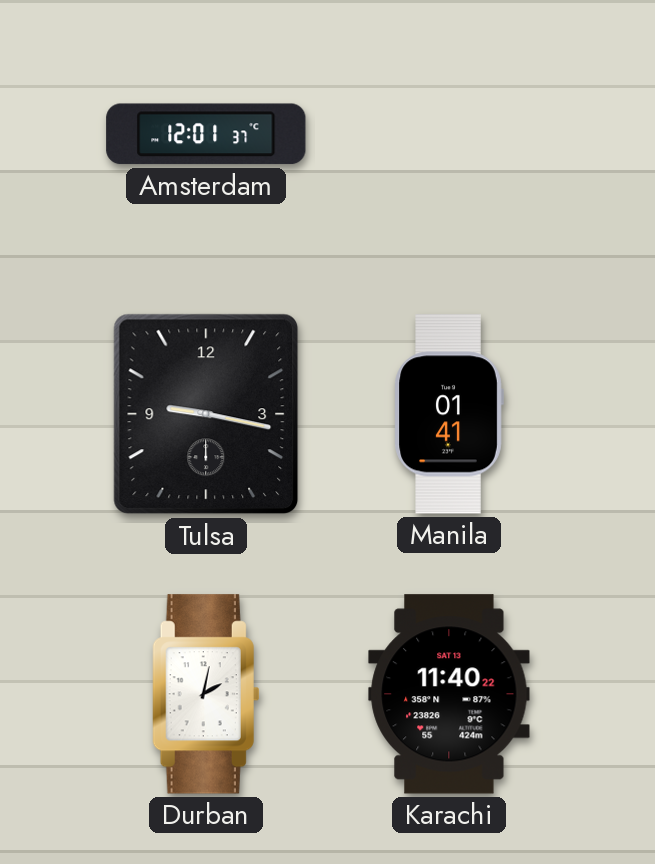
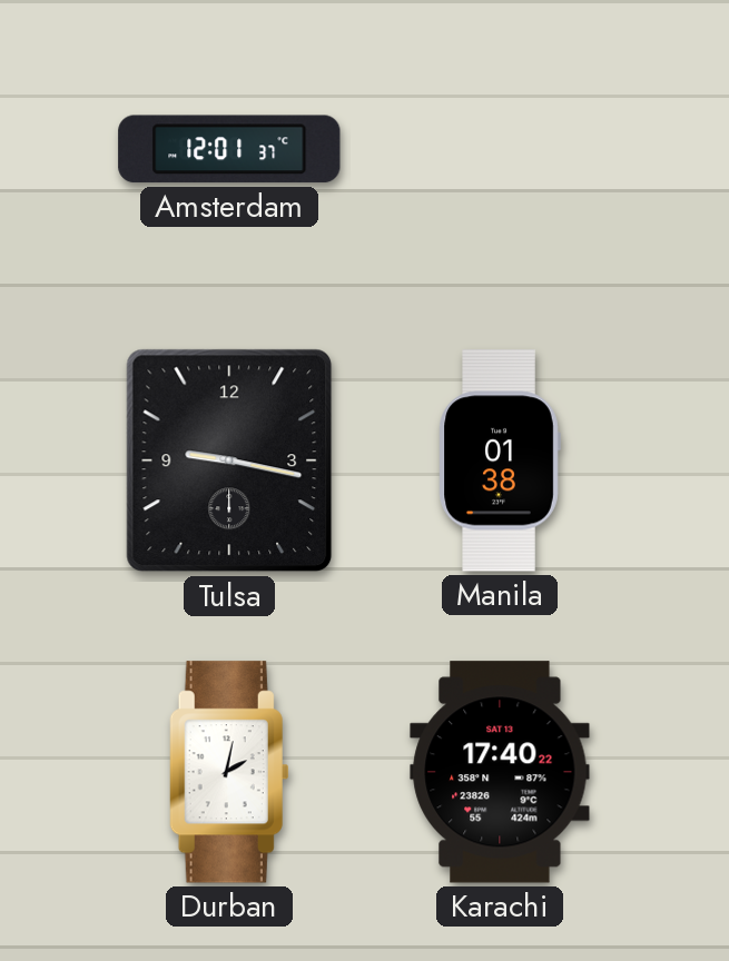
Manila: 01:41 -> 01:38 (500, 460)
Karachi: 11:40 -> 17:40 (500, 772)
